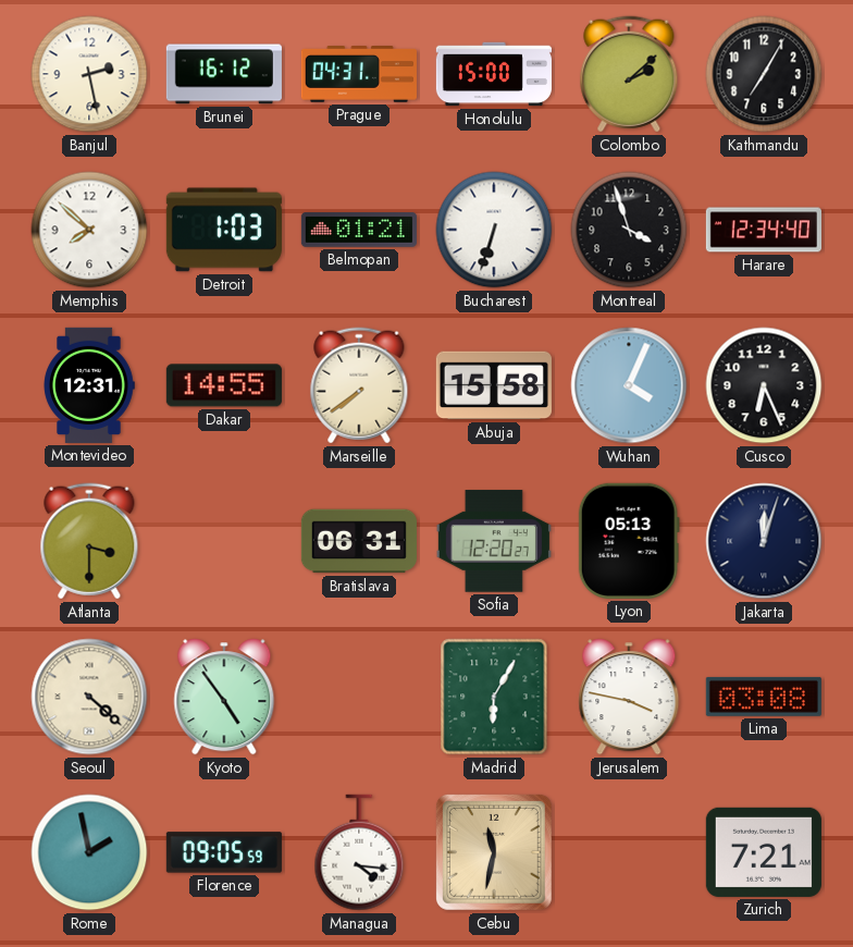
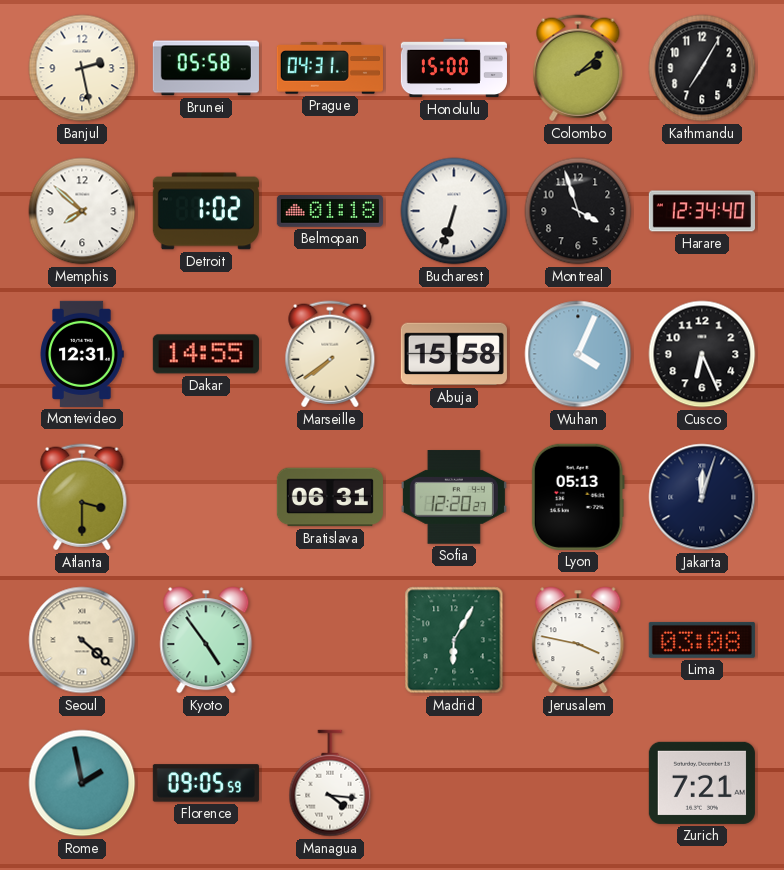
Brunei: 16:12 -> 05:58 (206, 68)
Detroit: 1:03 -> 1:02 (206, 211)
Belmopan: 01:21 -> 01:18 (330, 212)
Cebu: 11:32 -> none (494, 852)
